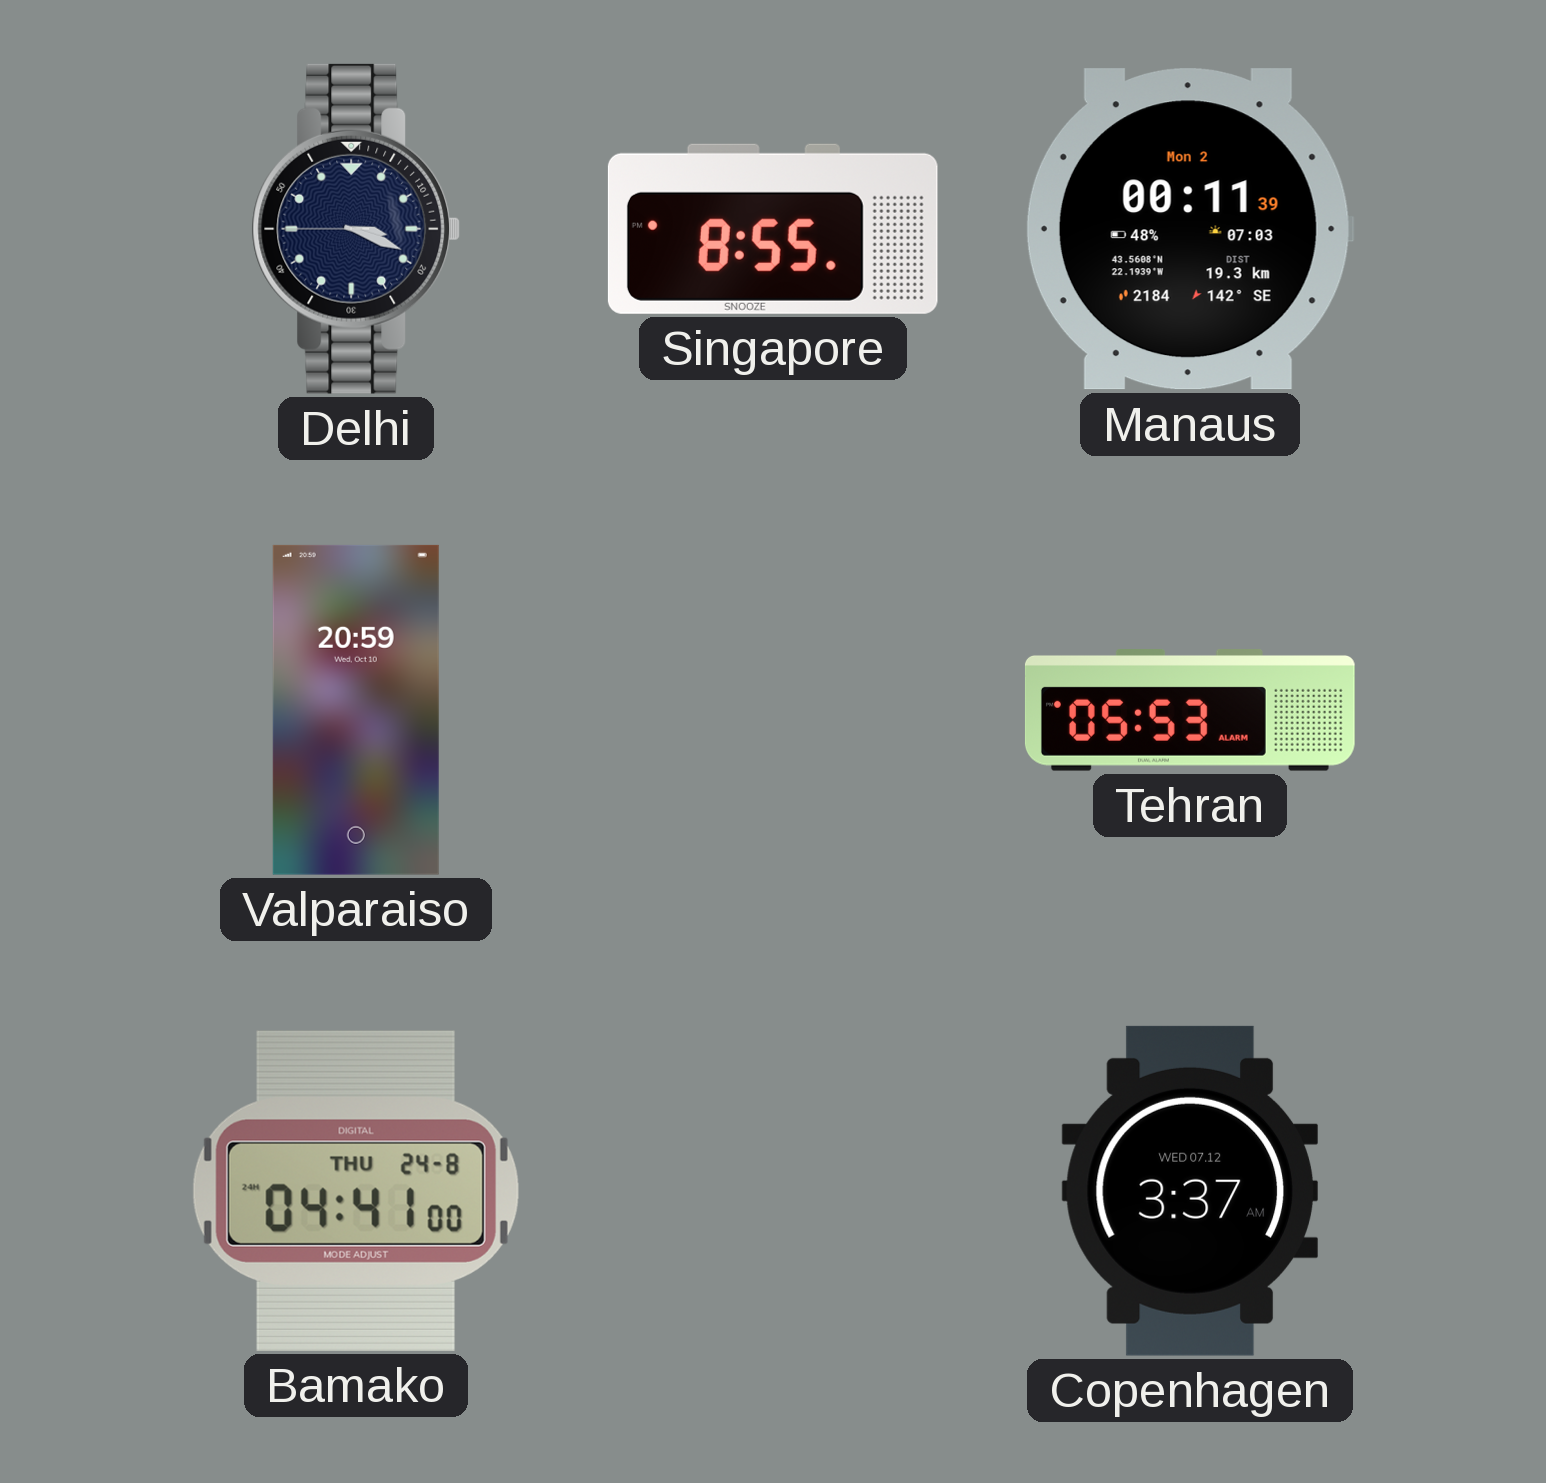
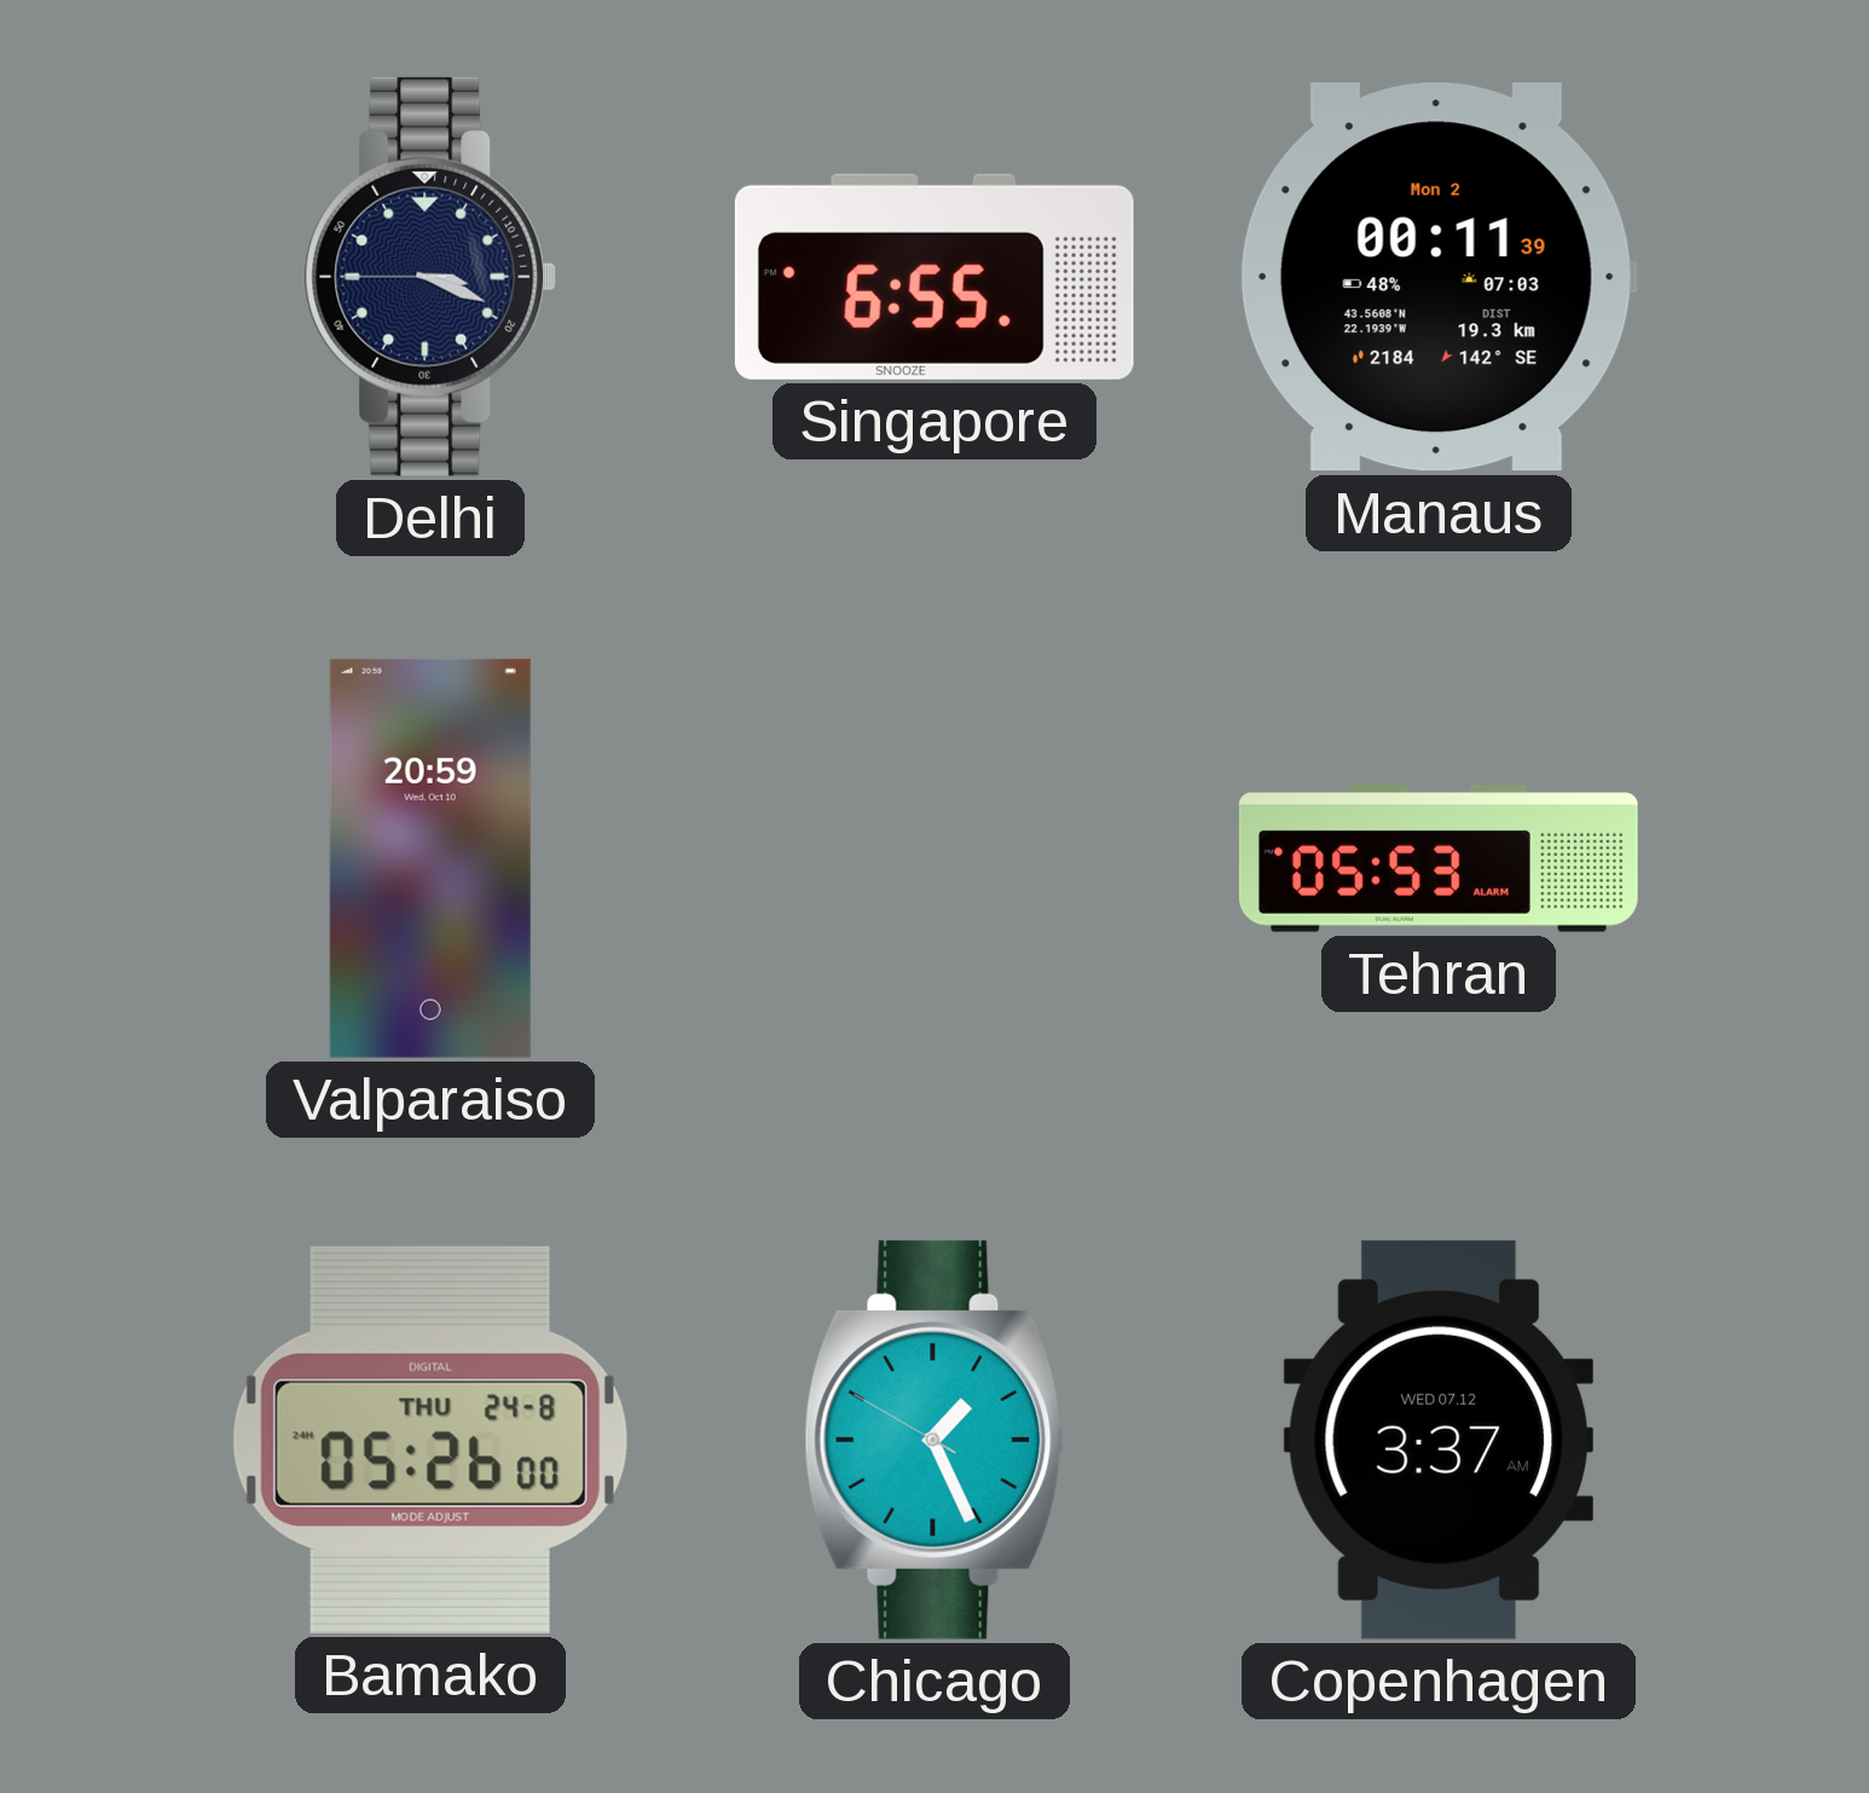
Singapore: 8:55 -> 6:55 (934, 277)
Bamako: 04:41 -> 05:26 (430, 1440)
Chicago: none -> 1:25 (934, 1440)
